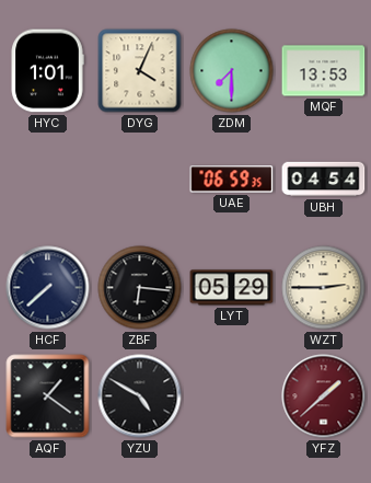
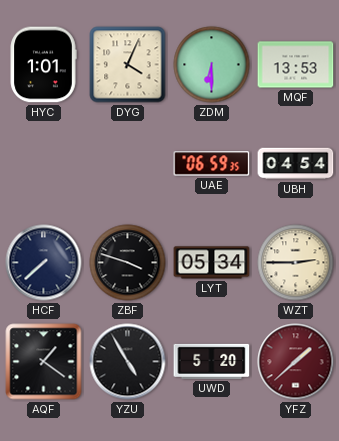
ZDM: 7:30 -> 6:30 (212, 65)
ZBF: 6:16 -> 3:48 (128, 263)
LYT: 05:29 -> 05:34 (212, 263)
YZU: 4:50 -> 4:55 (128, 362)
UWD: none -> 5:20 (212, 361)
